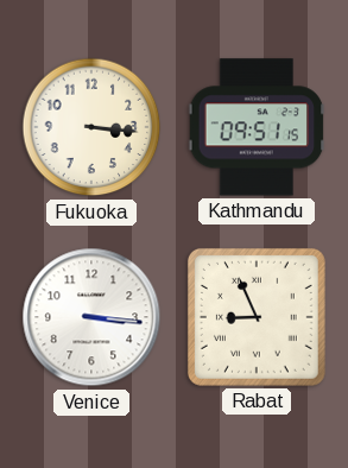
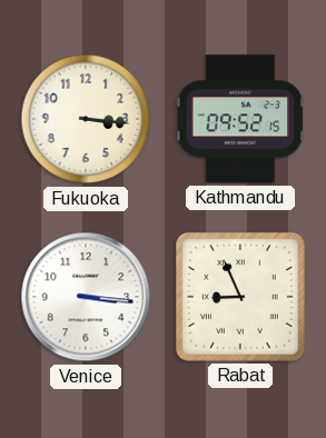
Kathmandu: 09:51 -> 09:52 (240, 119)
